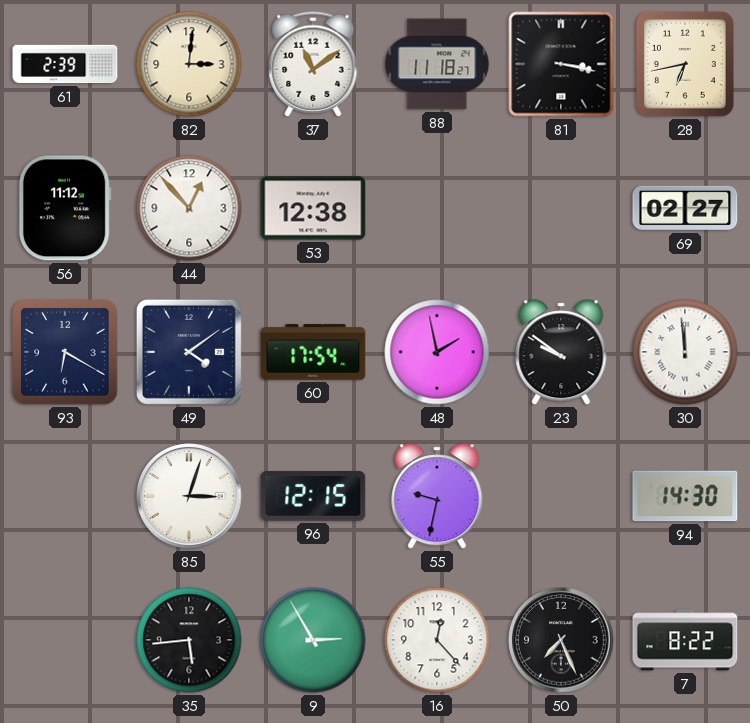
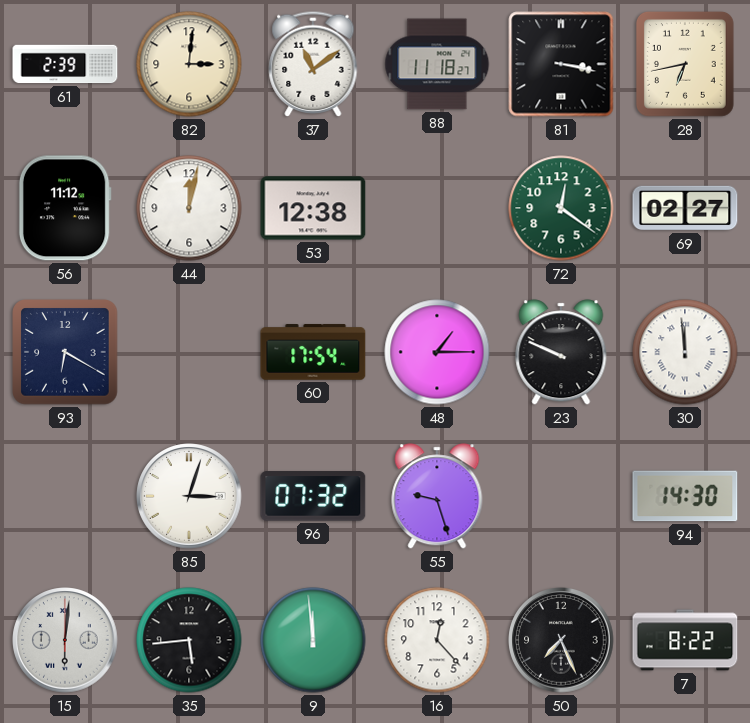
44: 12:53 -> 12:02 (189, 208)
72: none -> 12:21 (561, 208)
49: 4:09 -> none (189, 352)
48: 1:58 -> 1:15 (437, 352)
23: 9:51 -> 9:49 (561, 352)
96: 12:15 -> 07:32 (313, 496)
55: 9:32 -> 9:27 (437, 496)
15: none -> 6:01 (65, 640)
9: 2:55 -> 11:59 (313, 640)
